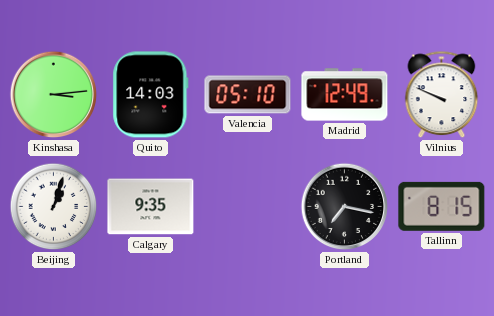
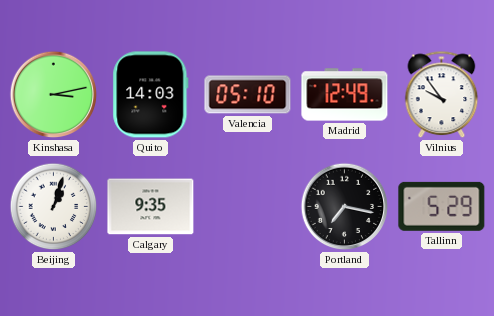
Kinshasa: 3:14 -> 3:13 (54, 95)
Vilnius: 9:49 -> 9:54 (442, 95)
Tallinn: 8:15 -> 5:29 (442, 206)
